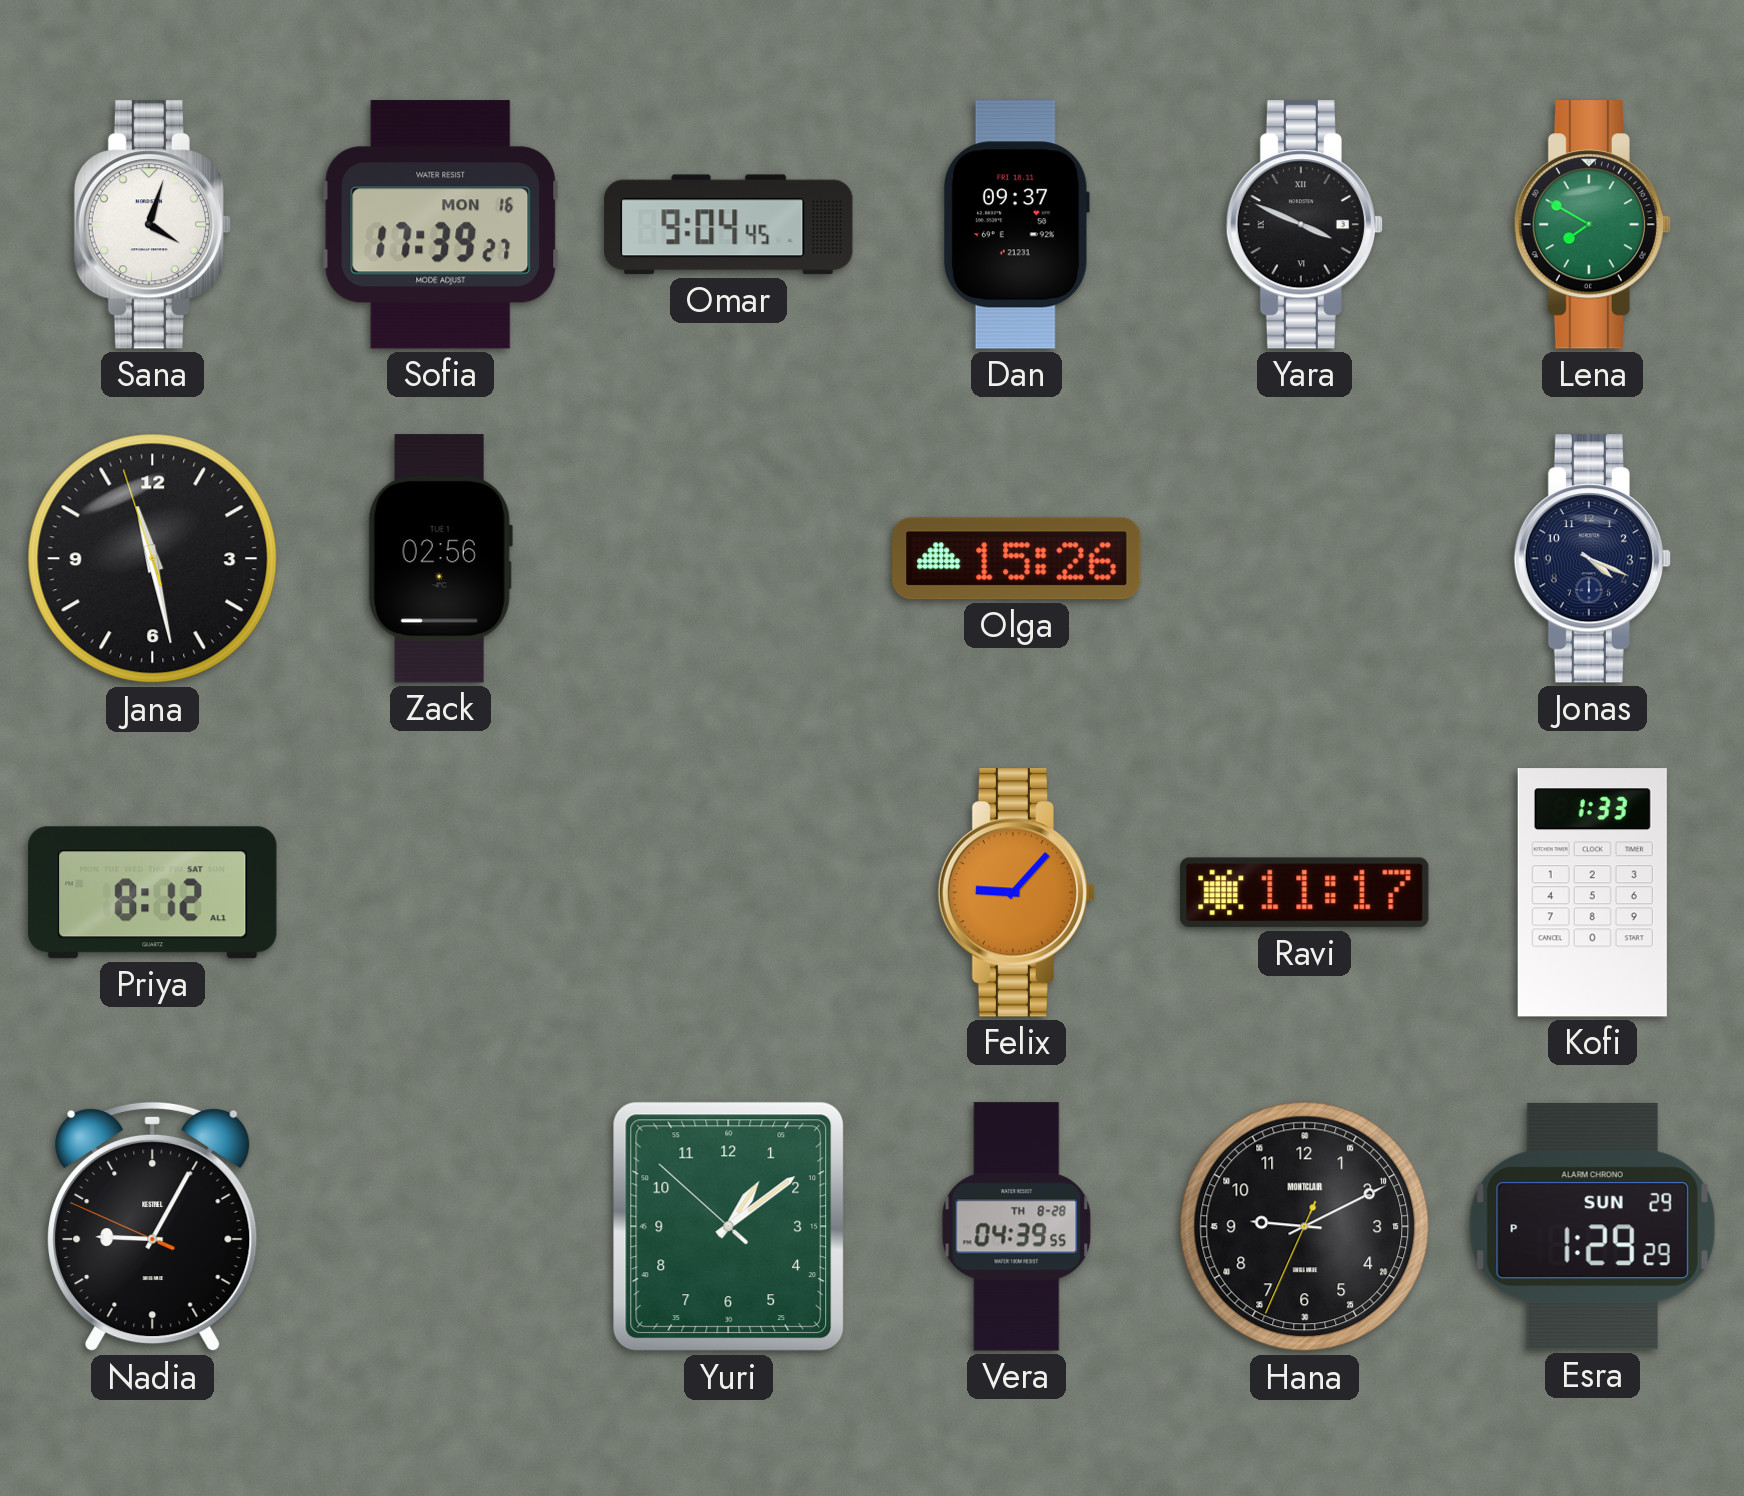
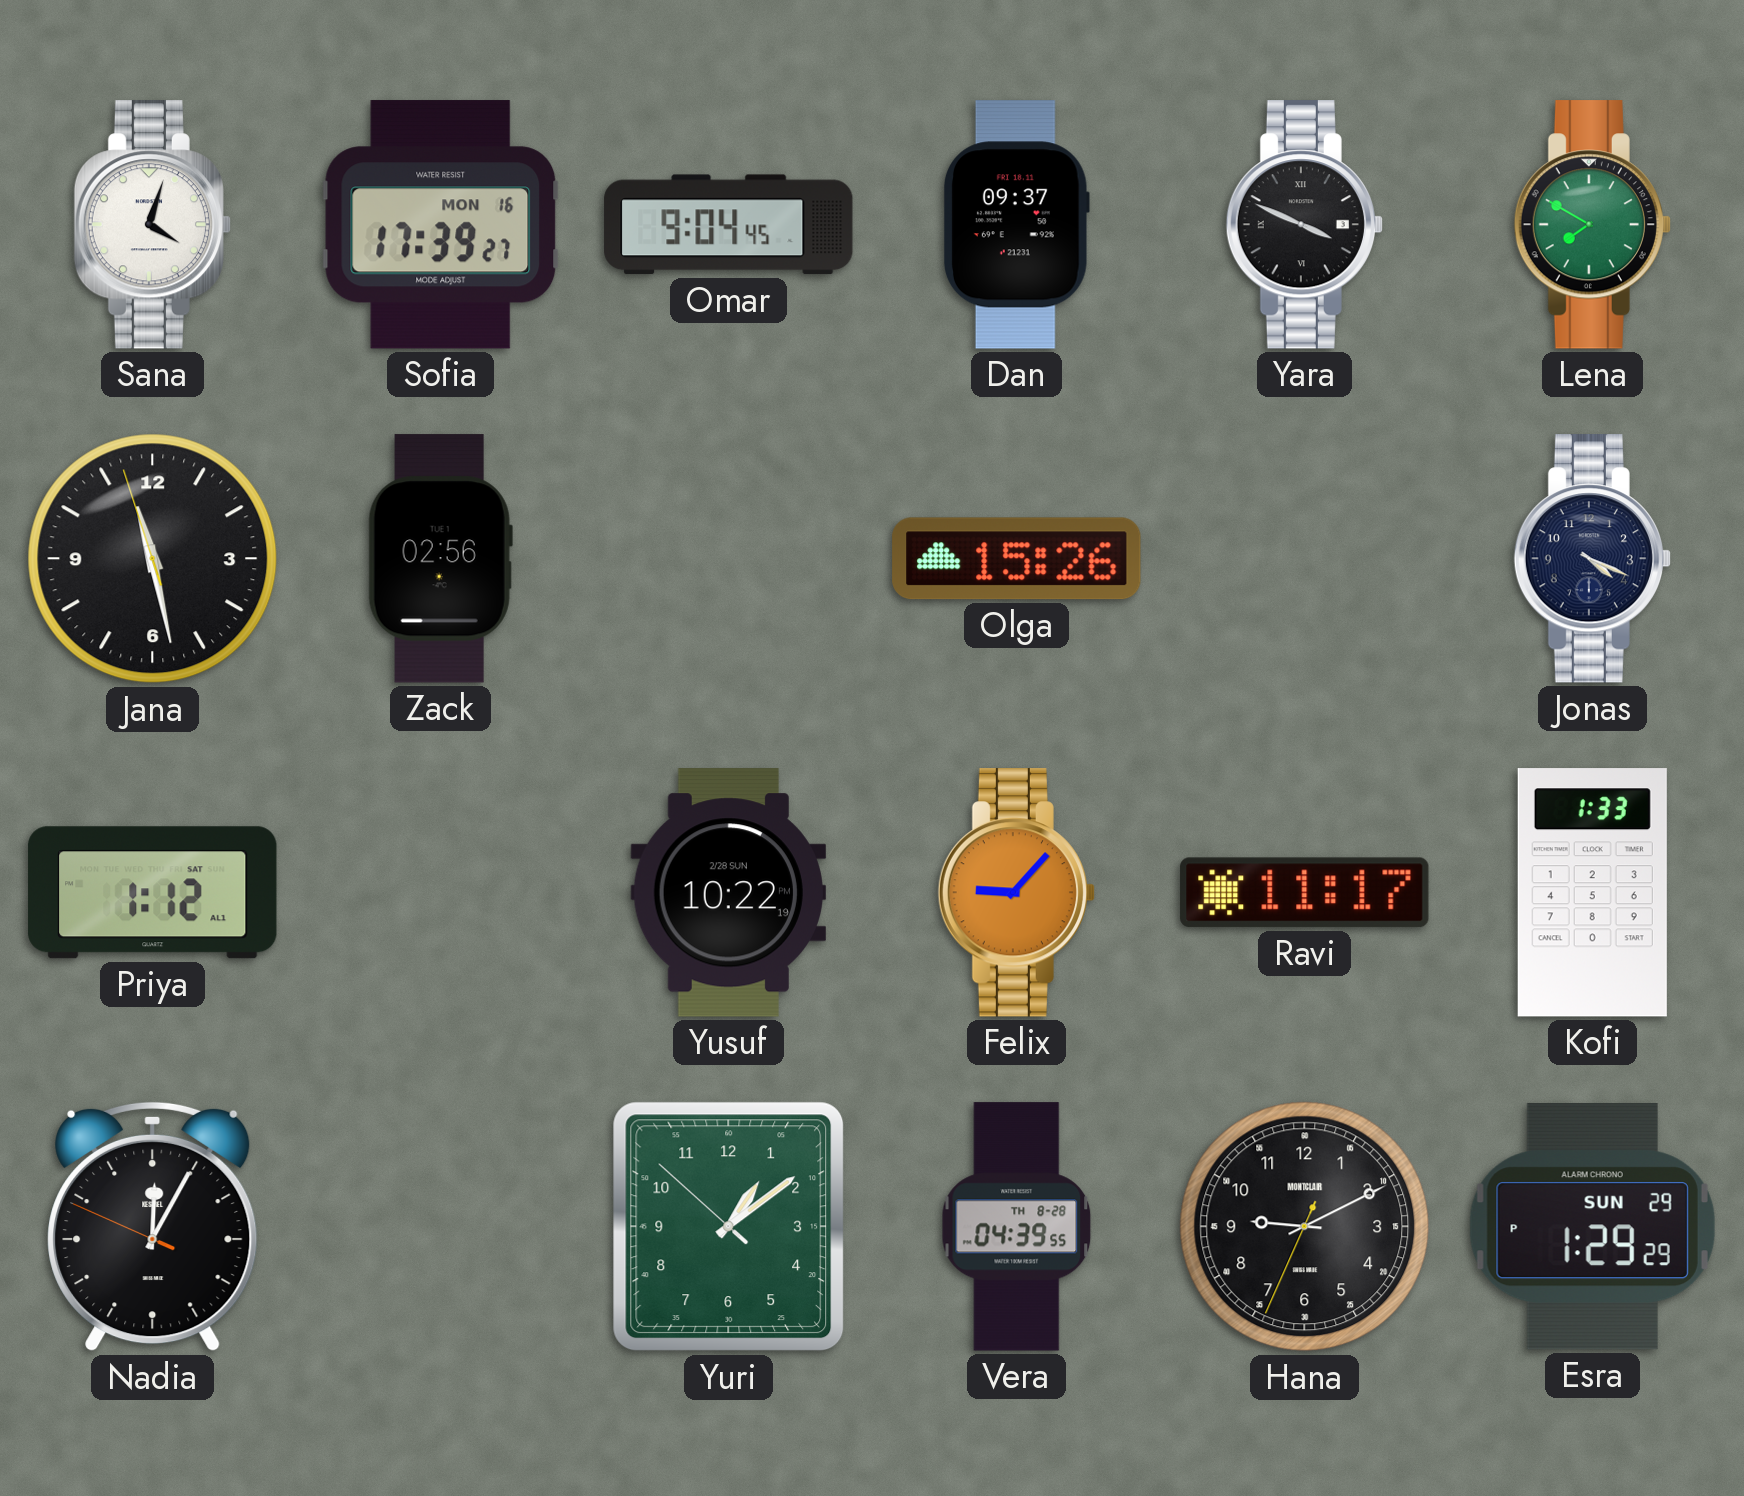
Priya: 8:12 -> 1:12 (153, 893)
Yusuf: none -> 10:22 (728, 893)
Nadia: 9:04 -> 12:04 (153, 1227)
